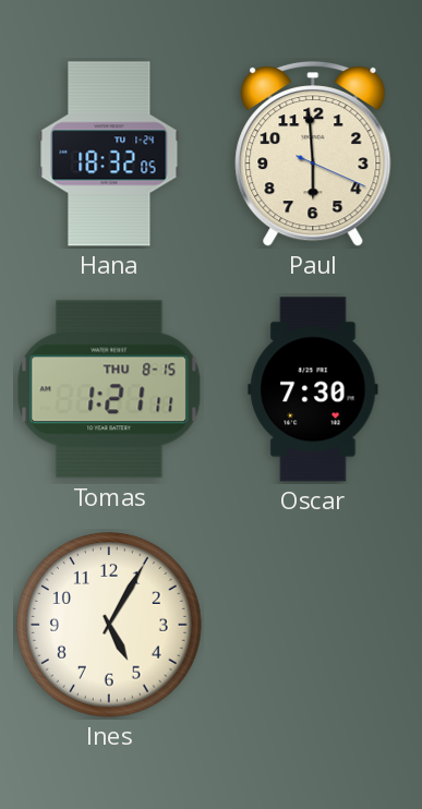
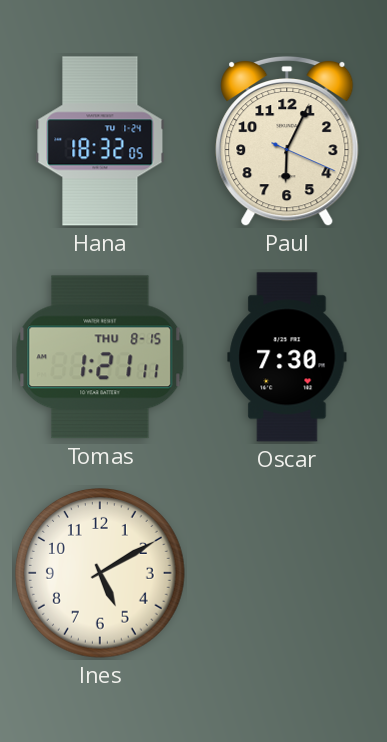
Paul: 5:59 -> 6:04 (287, 141)
Ines: 5:05 -> 5:10 (101, 574)
